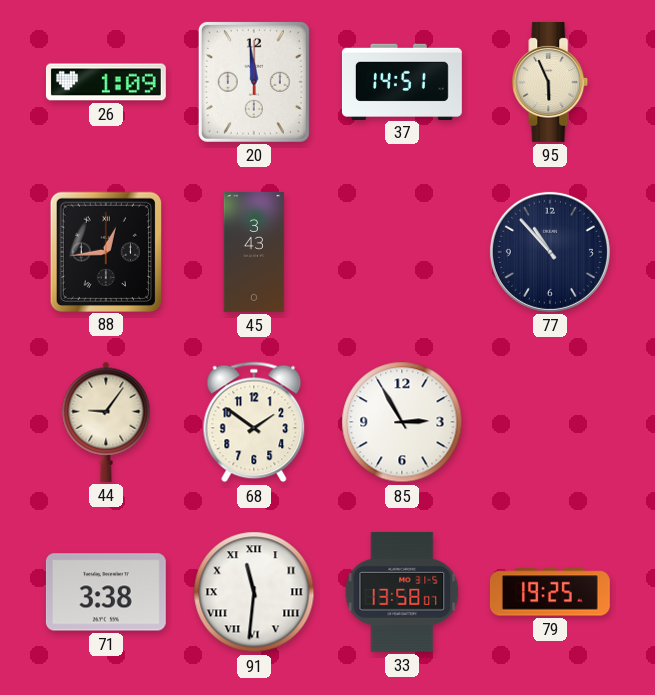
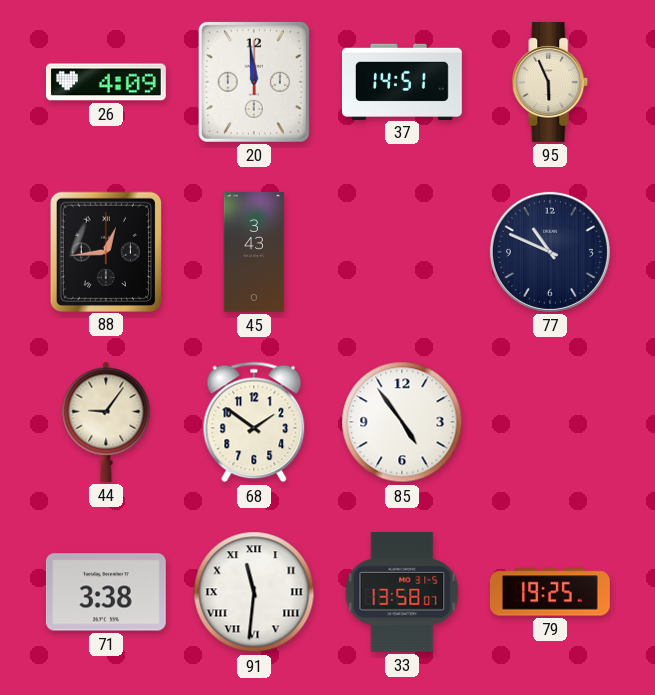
26: 1:09 -> 4:09 (106, 82)
77: 10:53 -> 10:49 (550, 252)
85: 2:55 -> 4:54 (402, 422)
